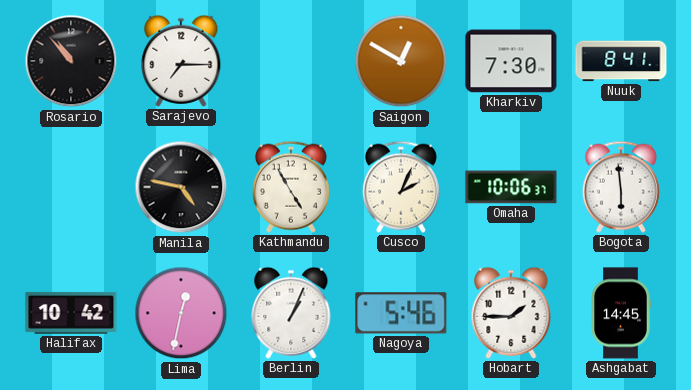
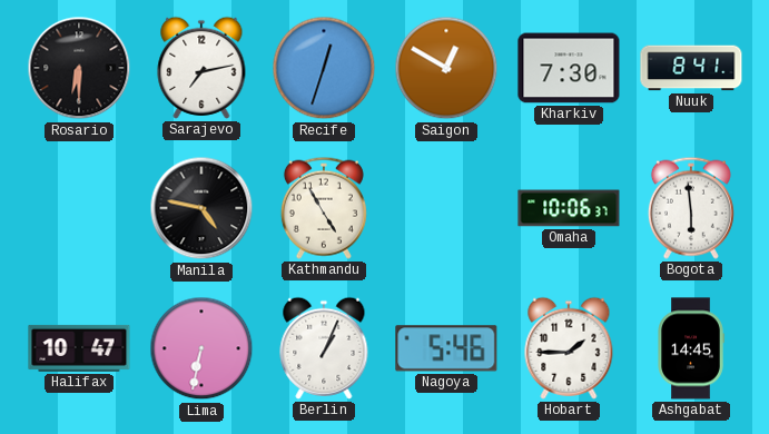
Rosario: 10:53 -> 6:30 (79, 68)
Sarajevo: 7:15 -> 7:13 (201, 68)
Recife: none -> 12:33 (324, 68)
Cusco: 2:04 -> none (401, 187)
Halifax: 10:42 -> 10:47 (79, 348)
Lima: 12:32 -> 6:32 (201, 348)
